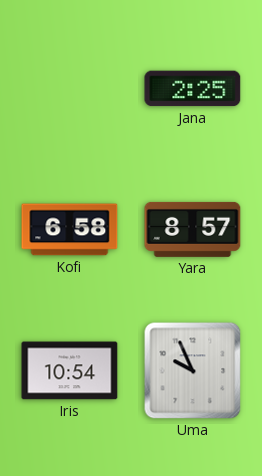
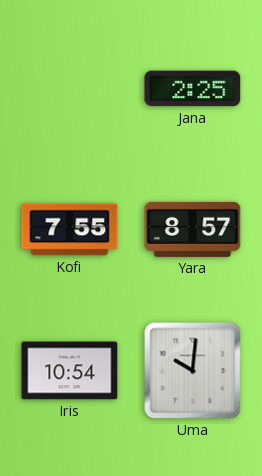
Kofi: 6:58 -> 7:55 (70, 230)
Uma: 9:56 -> 10:01 (193, 371)
